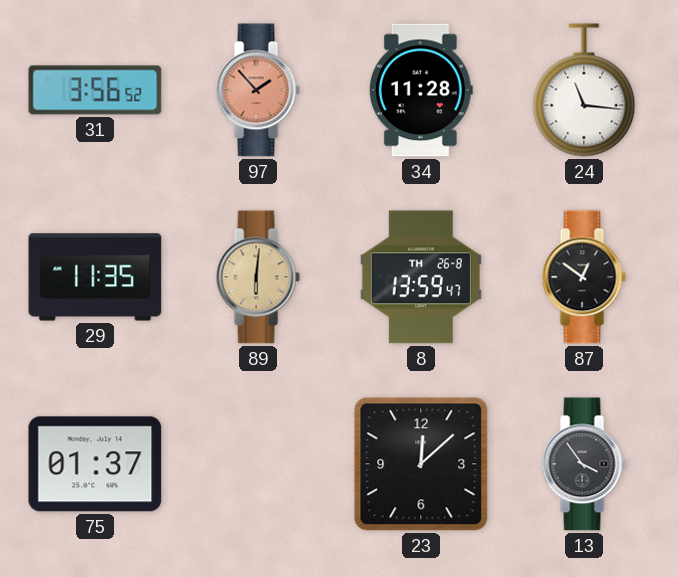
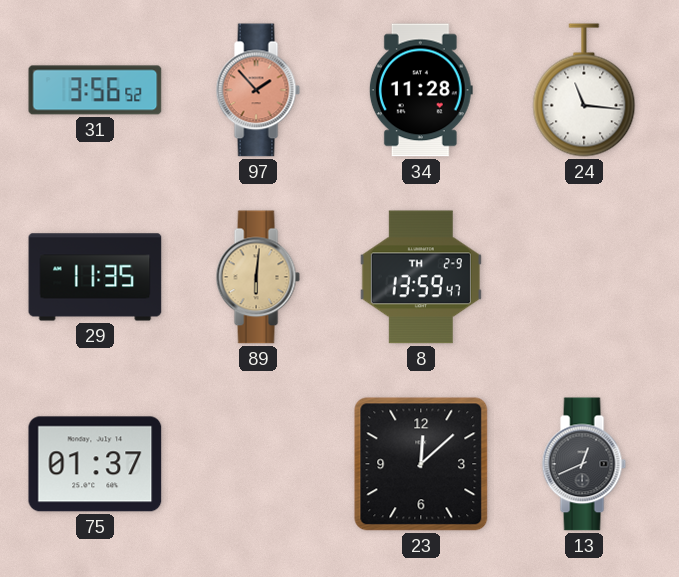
8 date: TH 26-8 -> TH 2-9 (421, 277)
87: 12:51 -> none (584, 277)
13: 3:54 -> 12:41 (584, 464)
